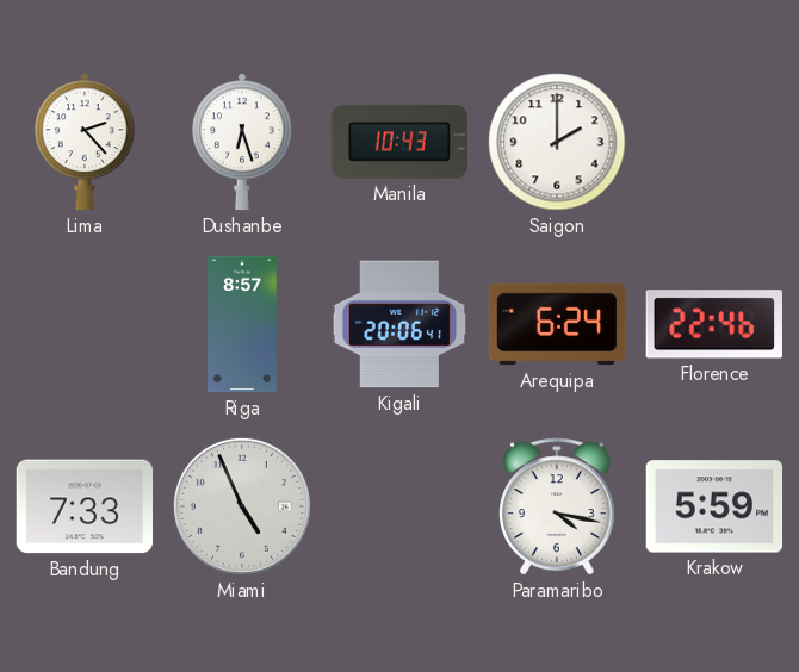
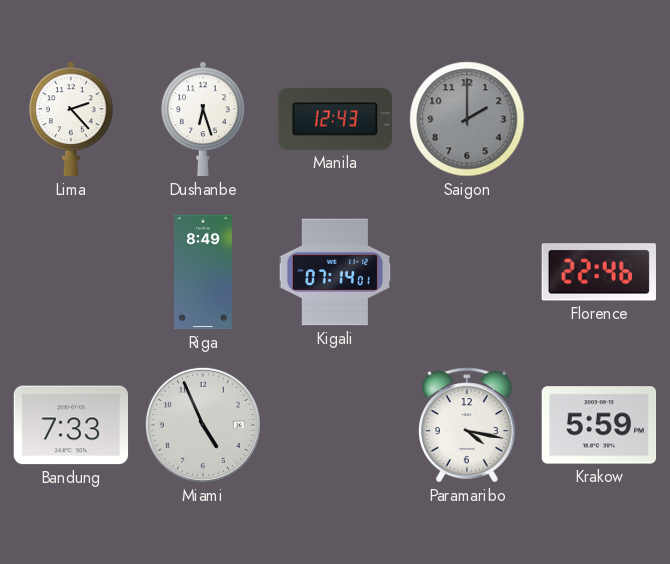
Manila: 10:43 -> 12:43 (334, 119)
Saigon dial: white -> grey (467, 119)
Riga: 8:57 -> 8:49 (204, 272)
Kigali: 20:06 -> 07:14 (335, 272)
Arequipa: 6:24 -> none (557, 324)
